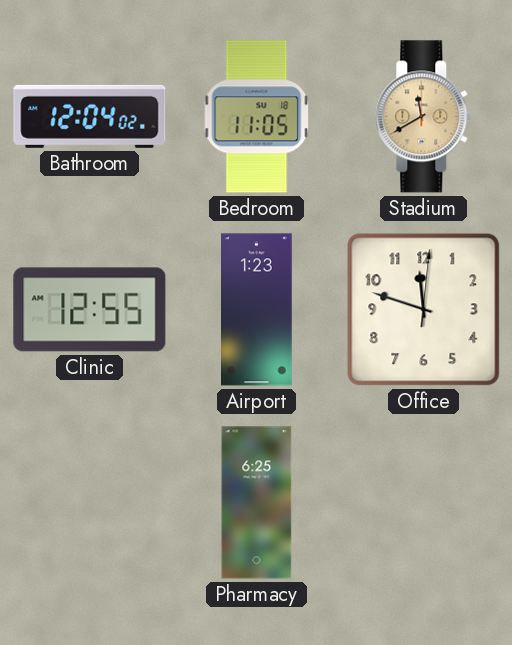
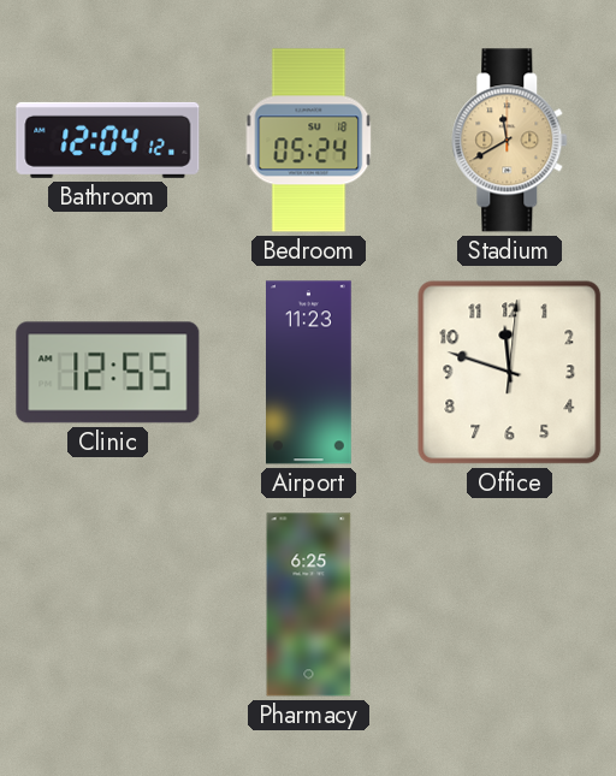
Bathroom: 12:04:02 -> 12:04:12 (108, 140)
Bedroom: 11:05 -> 05:24 (309, 141)
Airport: 1:23 -> 11:23 (309, 373)
